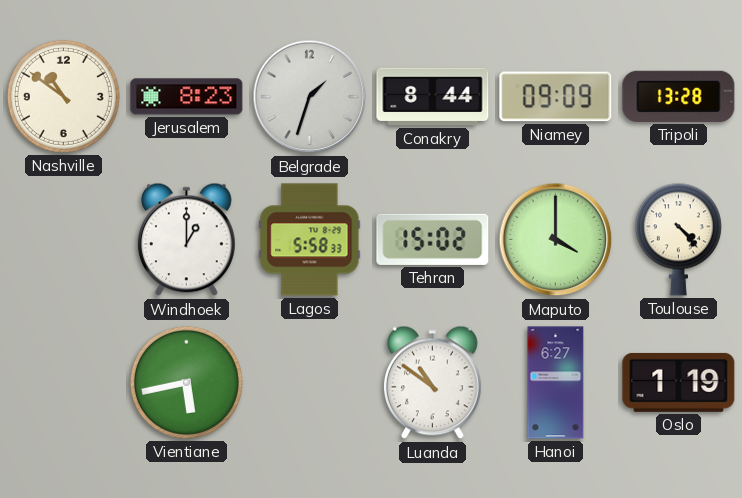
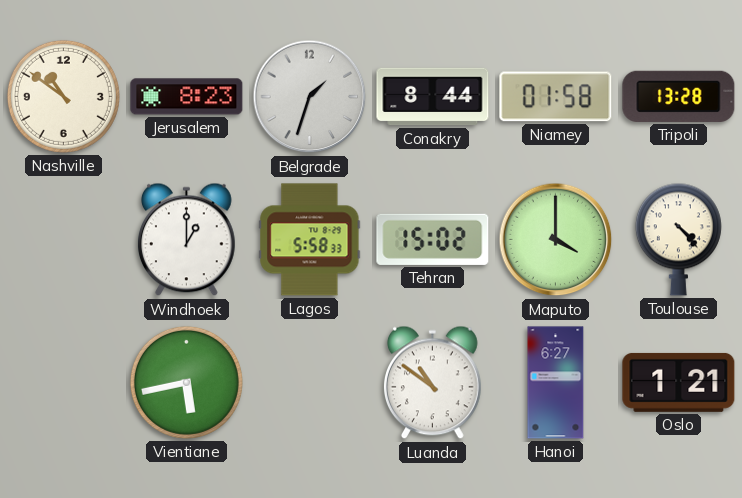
Niamey: 09:09 -> 01:58 (556, 97)
Oslo: 1:19 -> 1:21 (679, 382)
